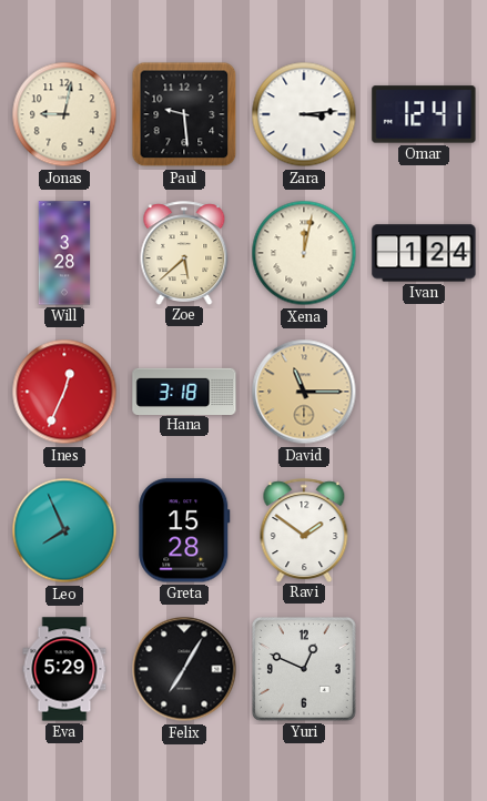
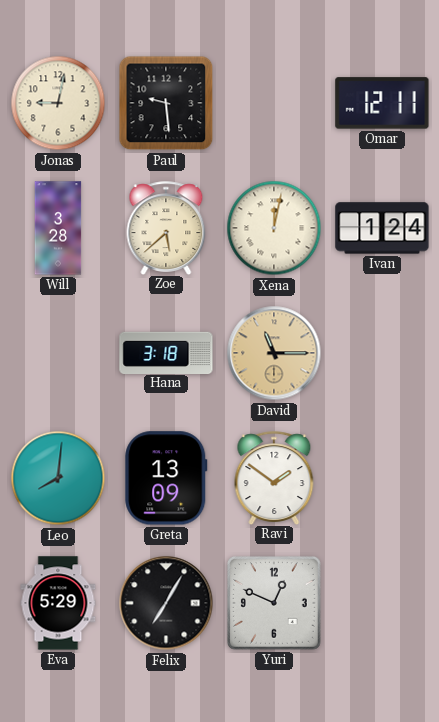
Zara: 3:14 -> none (304, 114)
Omar: 12:41 -> 12:11 (382, 103)
Ines: 12:34 -> none (64, 392)
Leo: 7:56 -> 8:01 (58, 478)
Greta: 15:28 -> 13:09 (166, 478)
